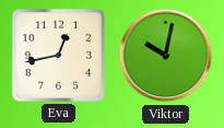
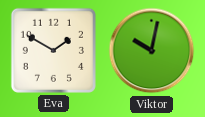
Eva: 12:43 -> 1:50 (53, 50)
